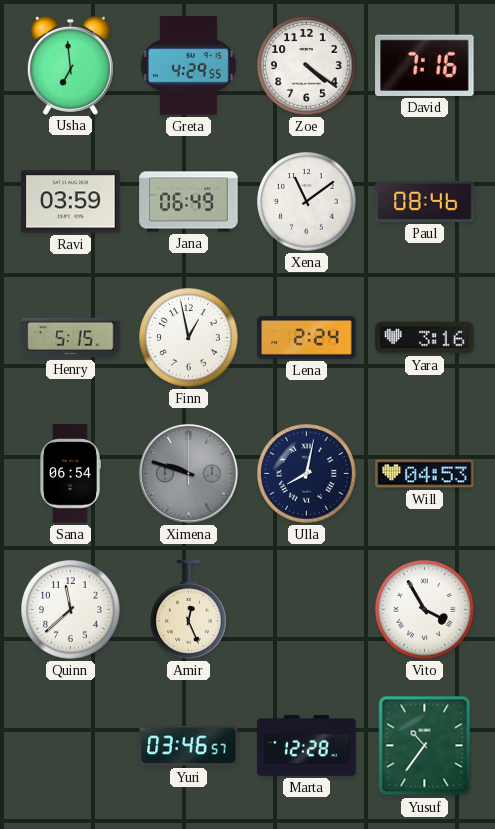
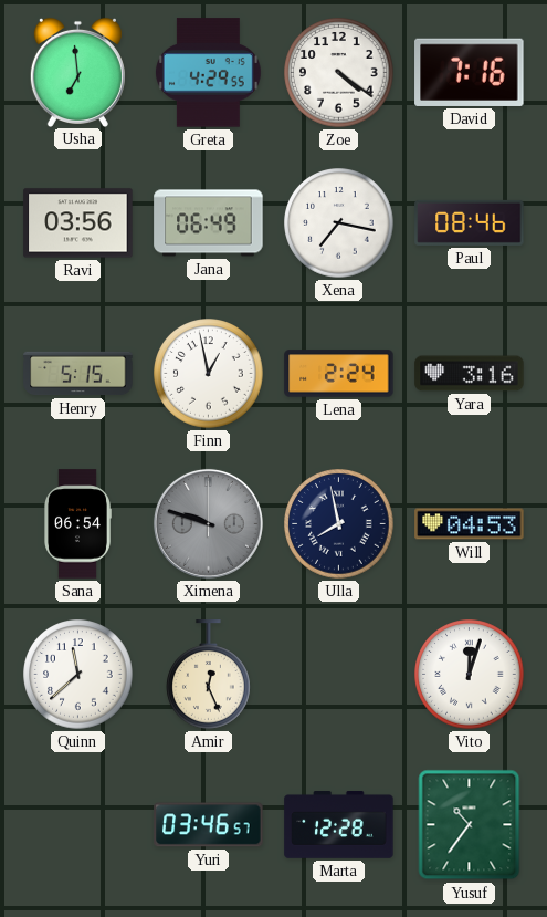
Ravi: 03:59 -> 03:56 (78, 223)
Xena: 11:09 -> 7:17 (339, 223)
Ulla: 8:02 -> 7:58 (339, 524)
Vito: 3:55 -> 12:03 (470, 675)
